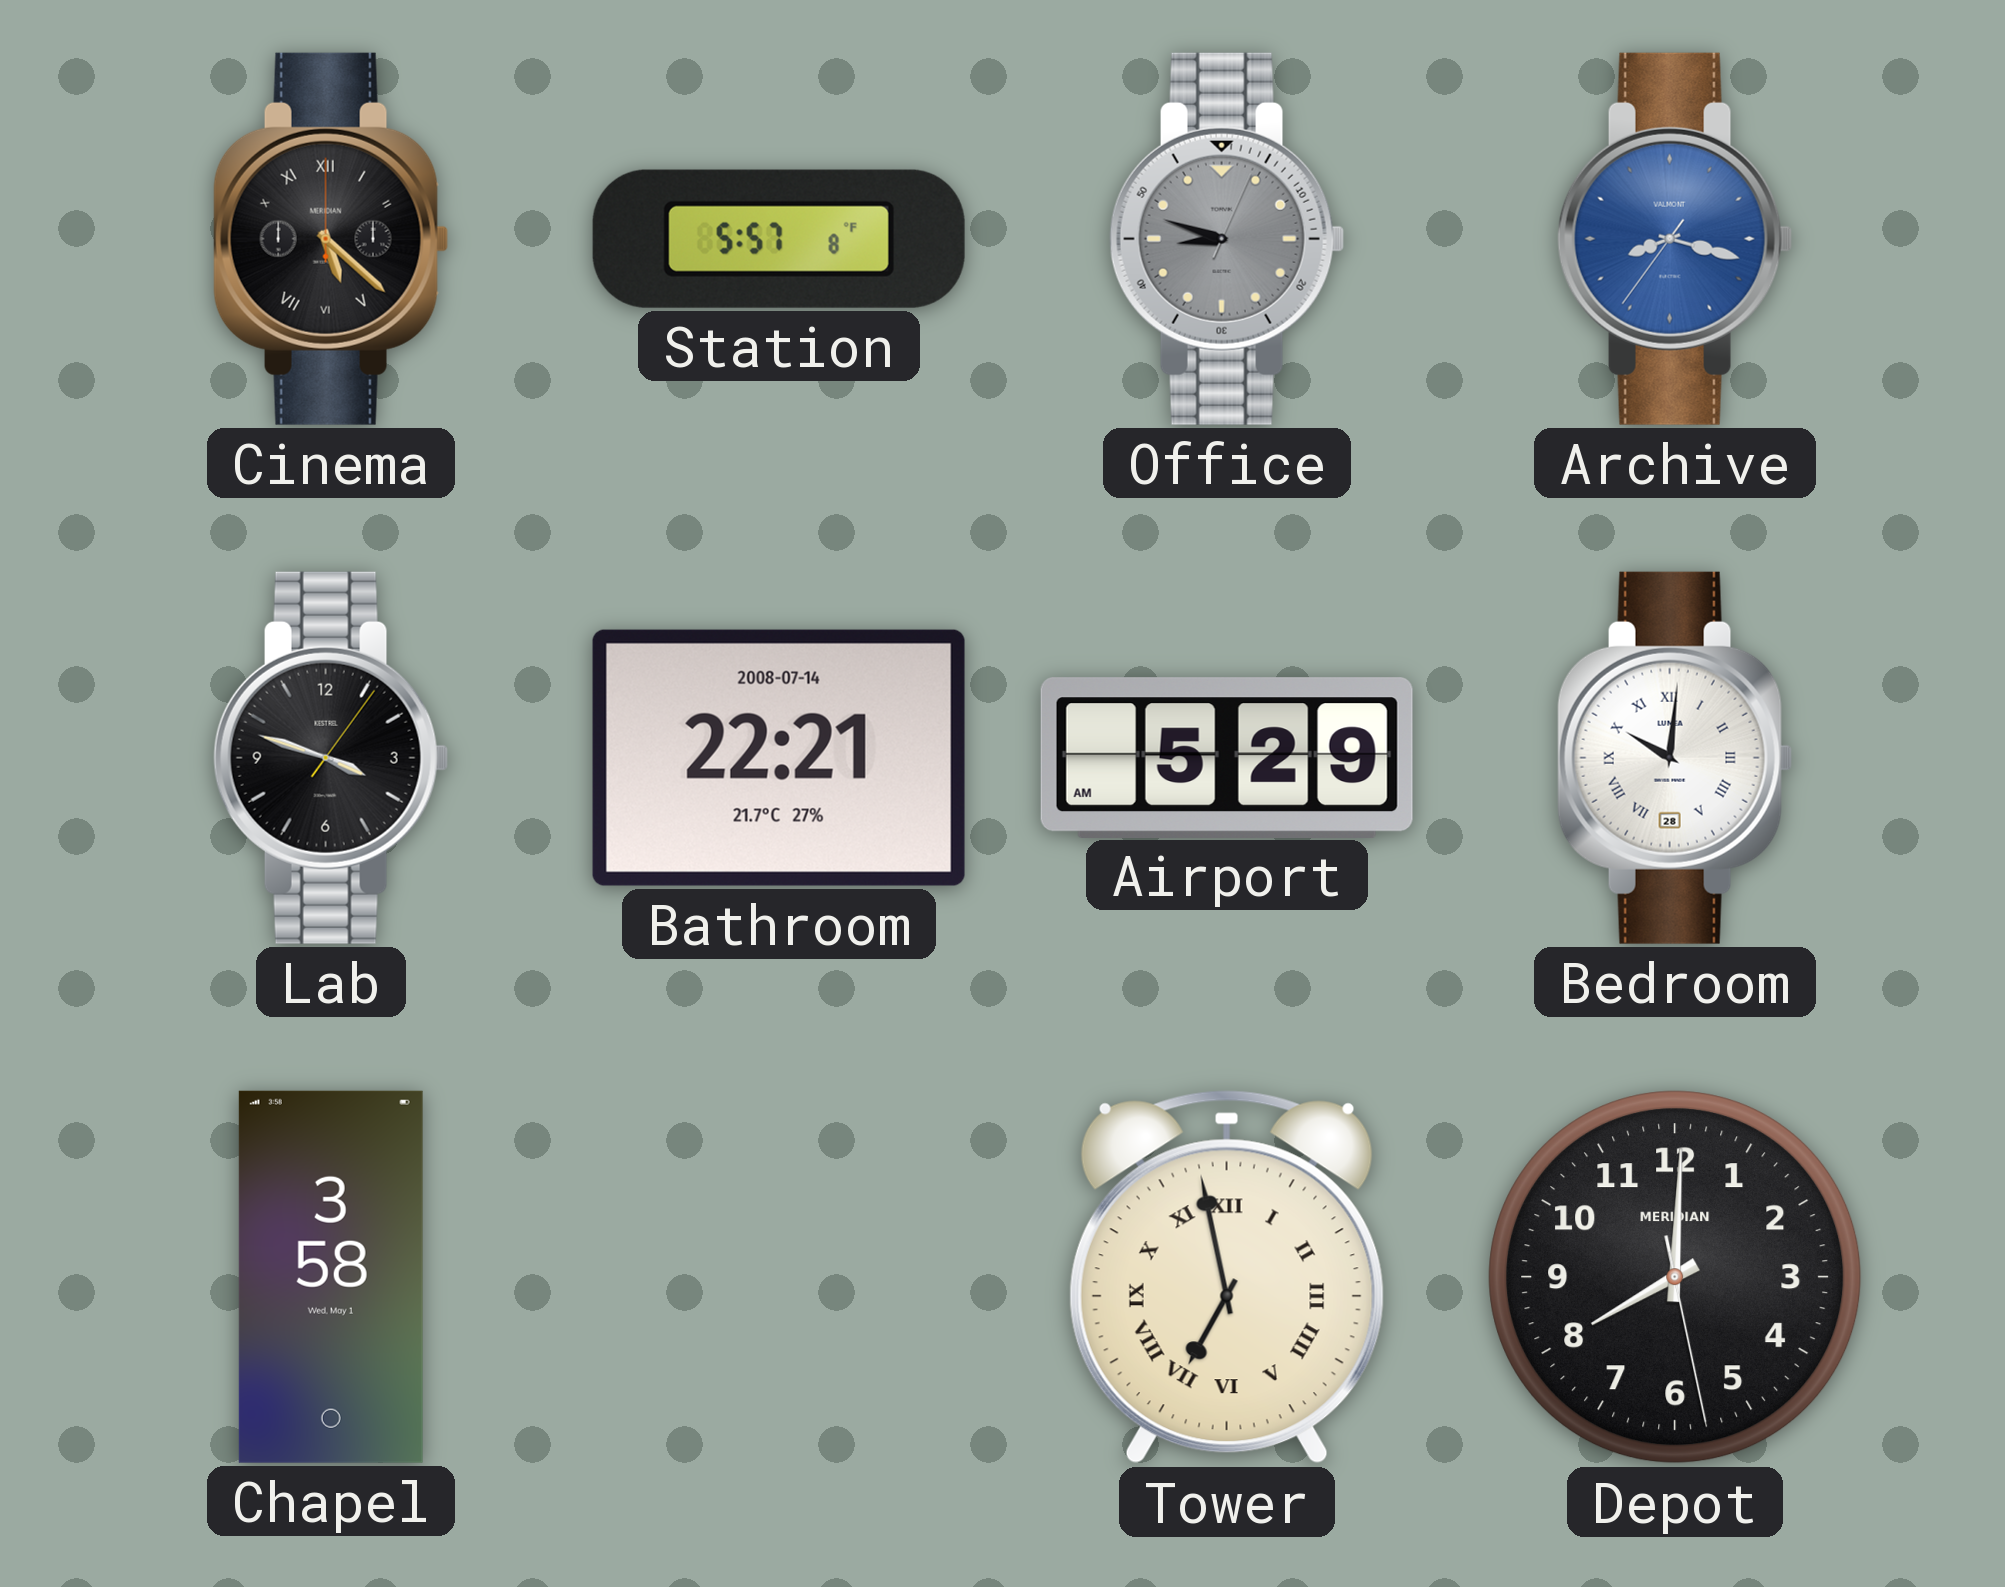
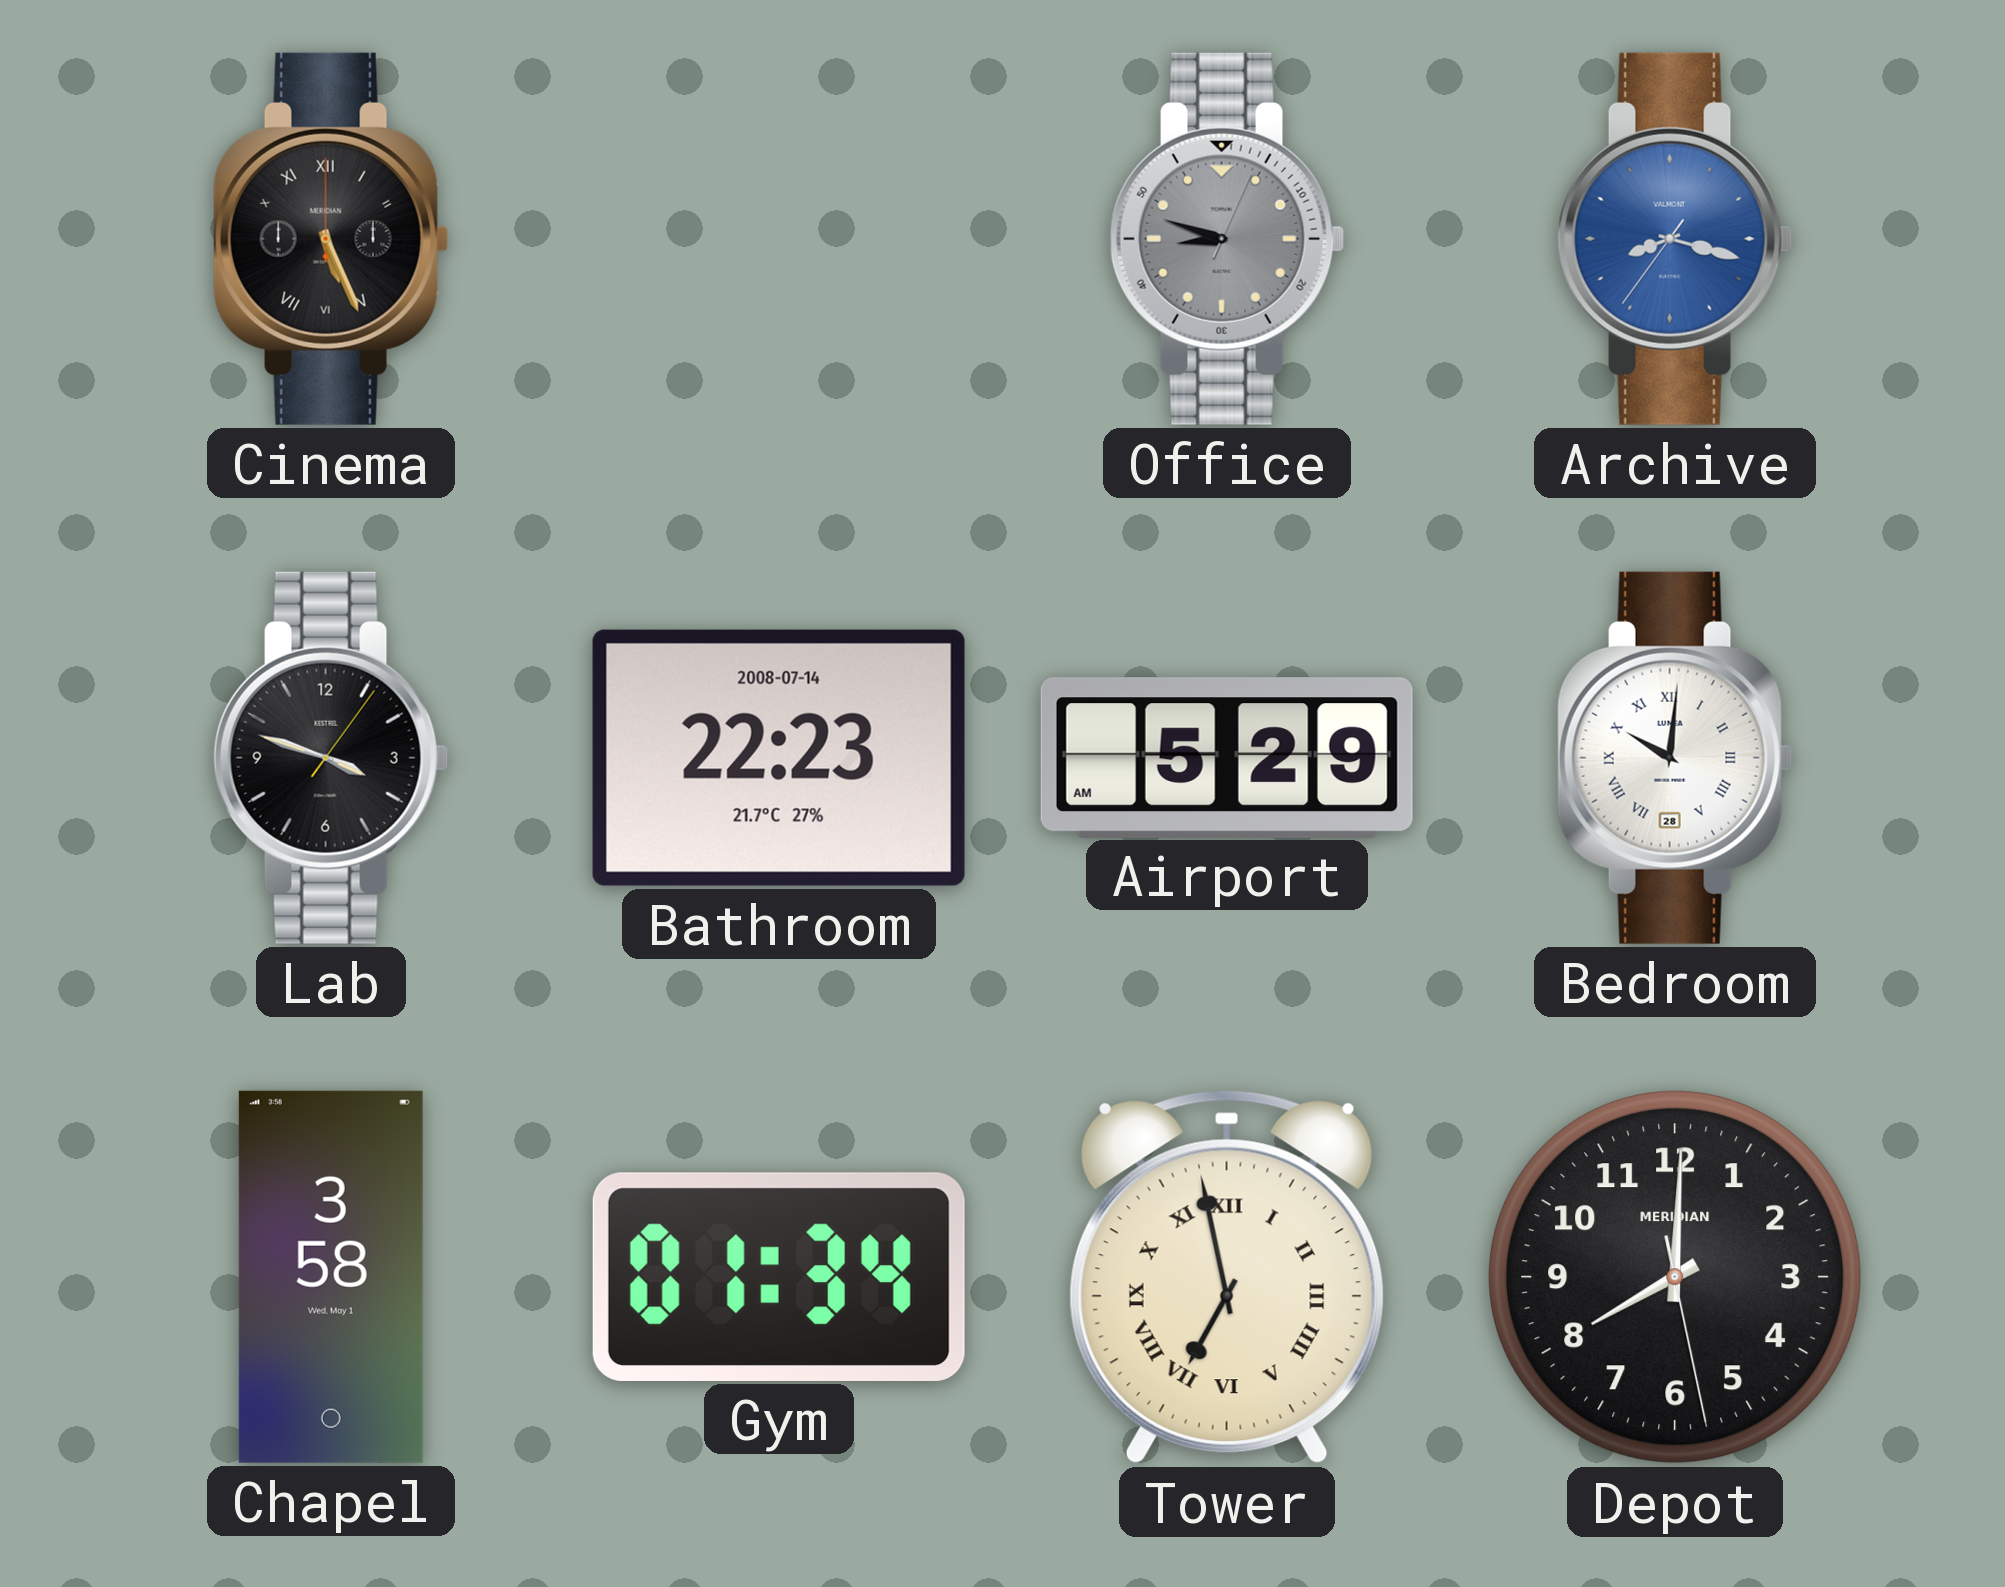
Cinema: 5:22 -> 5:26 (331, 239)
Station: 5:57 -> none (779, 239)
Bathroom: 22:21 -> 22:23 (779, 758)
Gym: none -> 01:34 (779, 1277)
